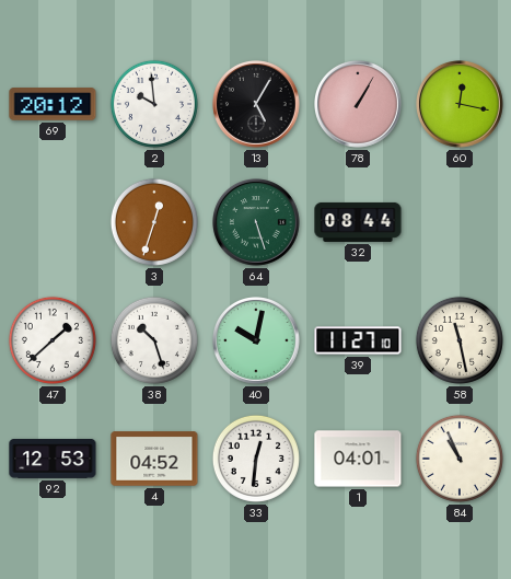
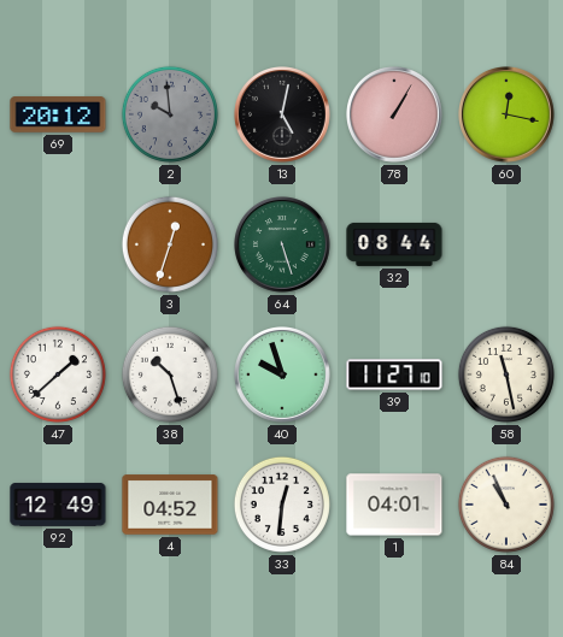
2 dial: white -> grey (170, 114)
13: 5:05 -> 5:02 (283, 116)
40: 10:02 -> 9:57 (283, 376)
92: 12:53 -> 12:49 (58, 505)
